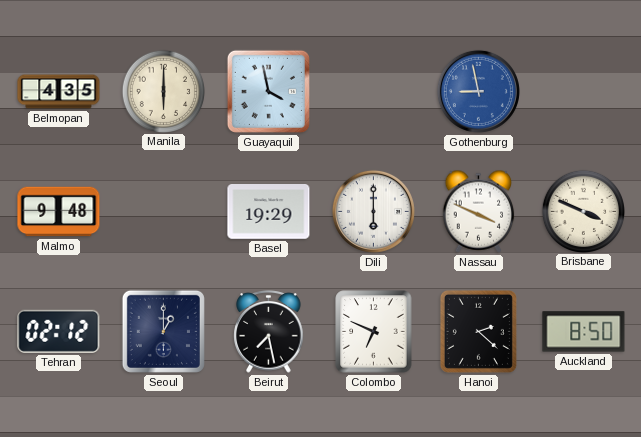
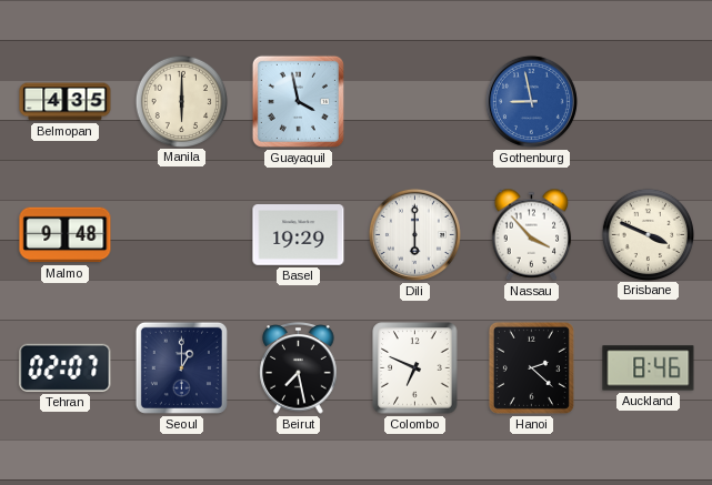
Nassau: 3:49 -> 3:53 (532, 234)
Tehran: 02:12 -> 02:07 (66, 367)
Auckland: 8:50 -> 8:46 (649, 368)
